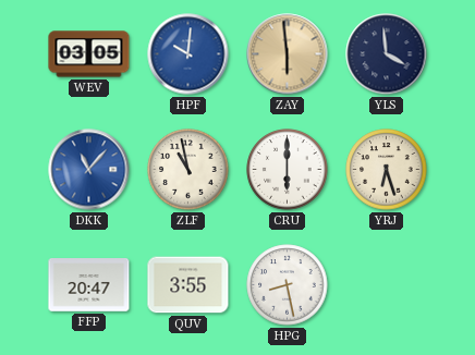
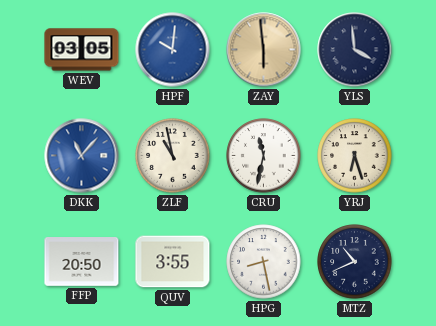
CRU: 6:00 -> 11:32 (264, 156)
FFP: 20:47 -> 20:50 (82, 262)
MTZ: none -> 10:41 (355, 262)
